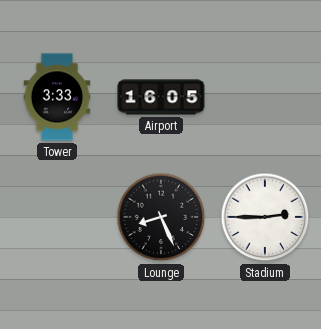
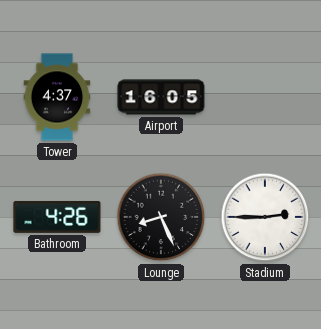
Tower: 3:33 -> 4:37 (57, 97)
Bathroom: none -> 4:26 (57, 217)
